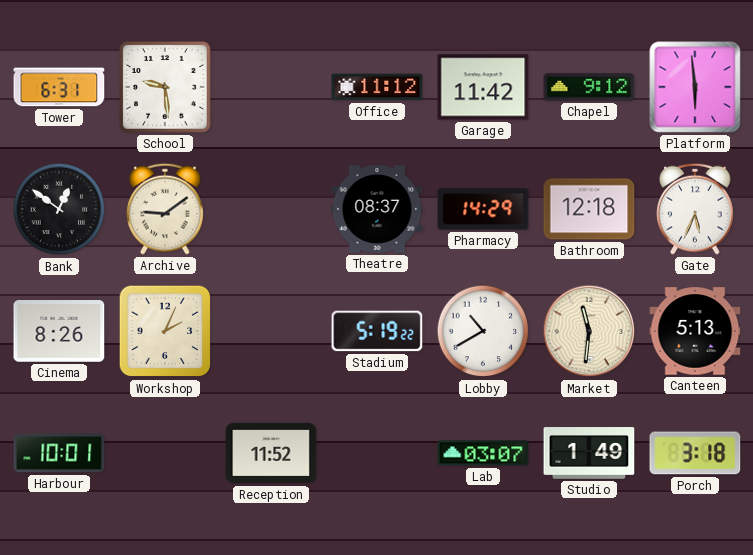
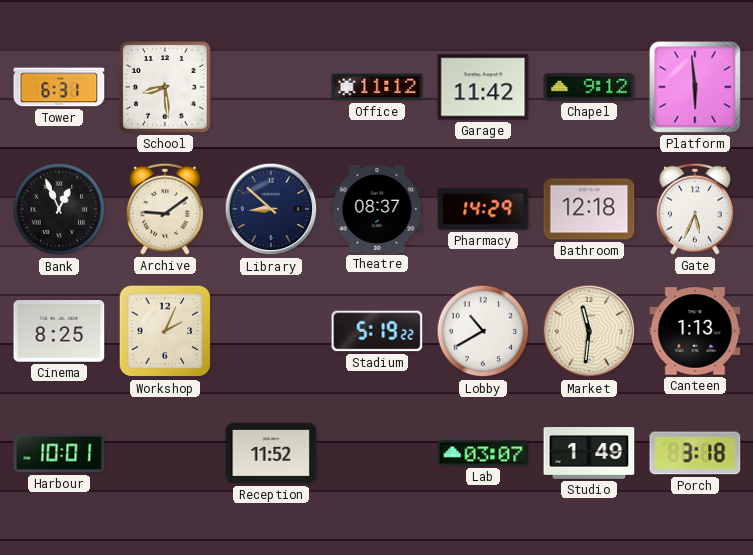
School: 9:29 -> 8:29 (165, 87)
Bank: 12:51 -> 12:56 (59, 209)
Library: none -> 8:52 (271, 209)
Cinema: 8:26 -> 8:25 (59, 331)
Canteen: 5:13 -> 1:13 (695, 331)
